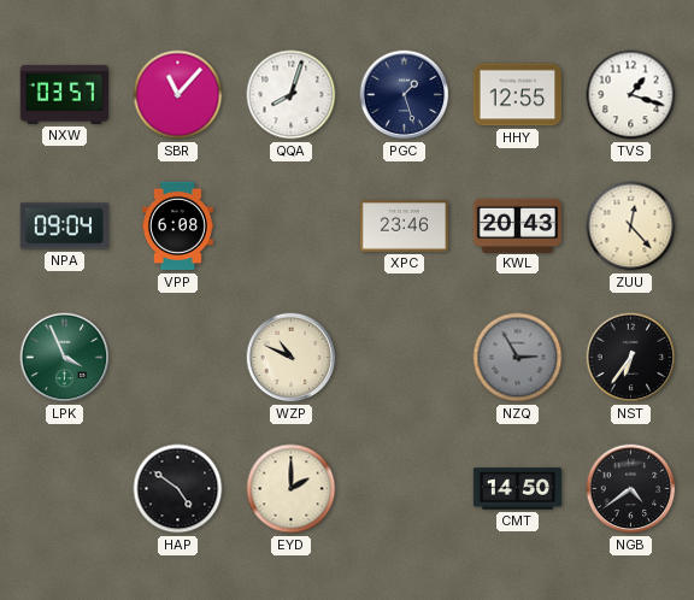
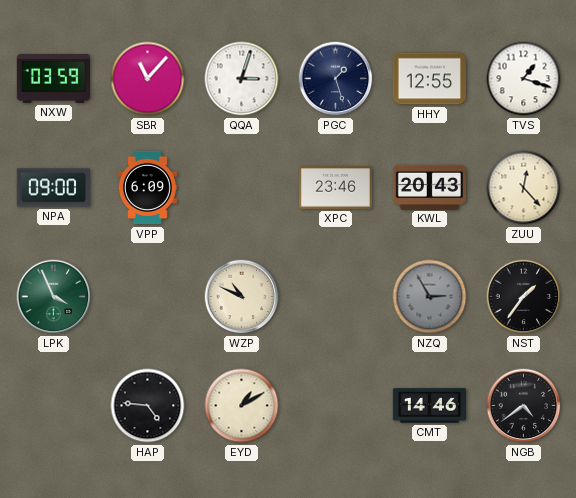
NXW: 03:57 -> 03:59 (53, 78)
QQA: 8:03 -> 3:03 (242, 79)
NPA: 09:04 -> 09:00 (53, 188)
VPP: 6:08 -> 6:09 (147, 188)
NST: 6:36 -> 1:36 (524, 297)
HAP: 4:51 -> 4:46 (148, 406)
EYD: 2:00 -> 1:10 (242, 406)
CMT: 14:50 -> 14:46 (430, 406)
